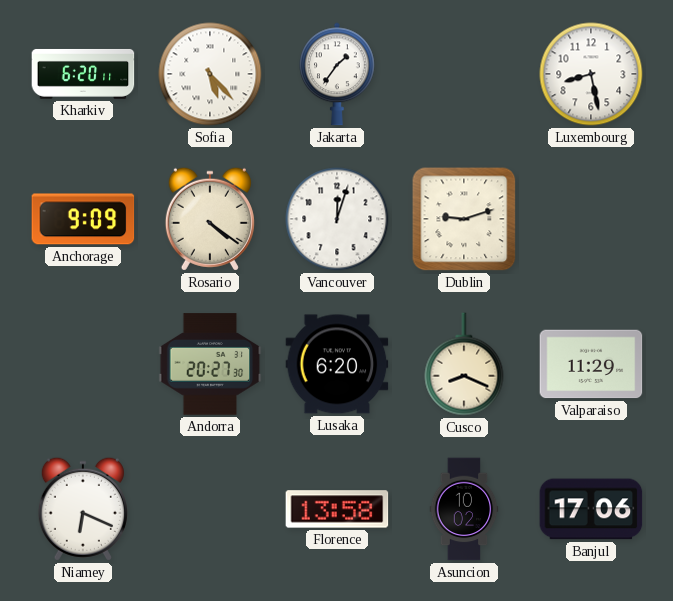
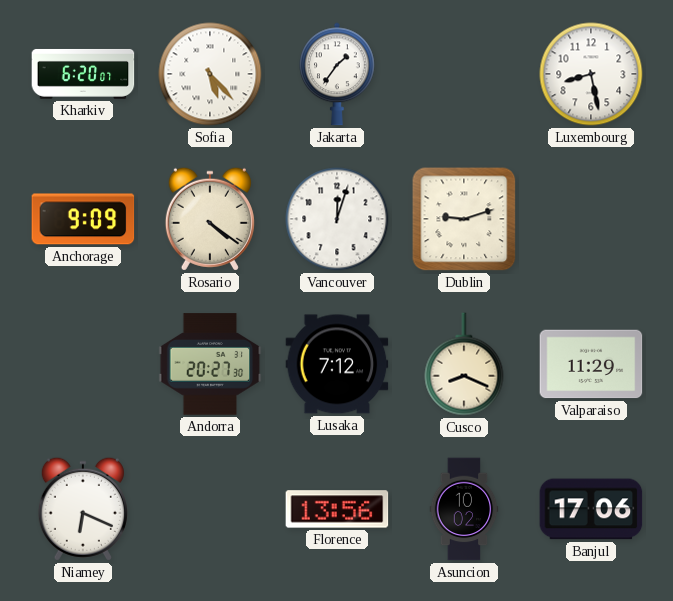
Kharkiv: 6:20:11 -> 6:20:07 (83, 74)
Lusaka: 6:20 -> 7:12 (337, 364)
Florence: 13:58 -> 13:56 (337, 509)
